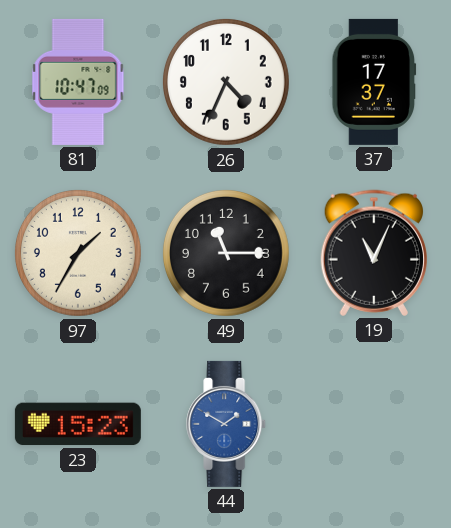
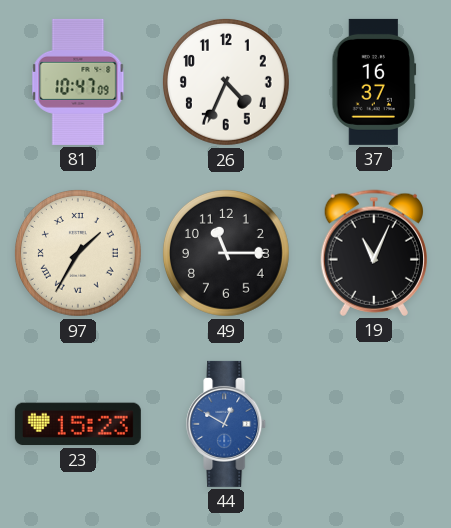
37: 17:37 -> 16:37 (374, 82)
97 numerals: Arabic -> Roman (78, 253)
44: 1:50 -> 12:50 (227, 424)
